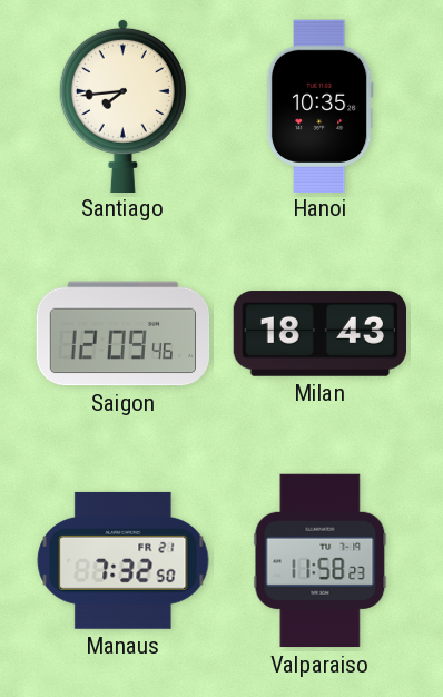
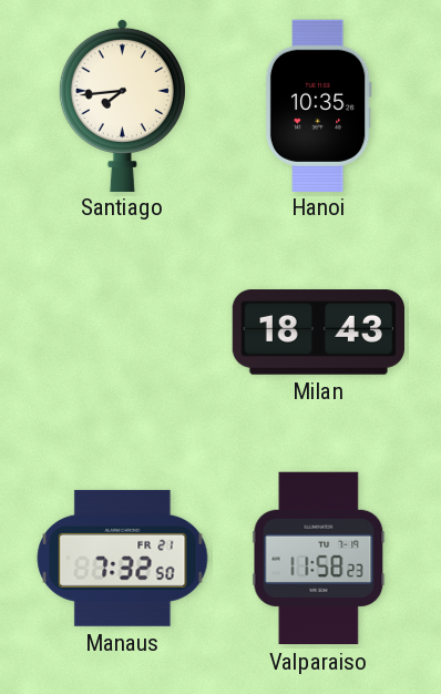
Saigon: 12:09 -> none (124, 334)
